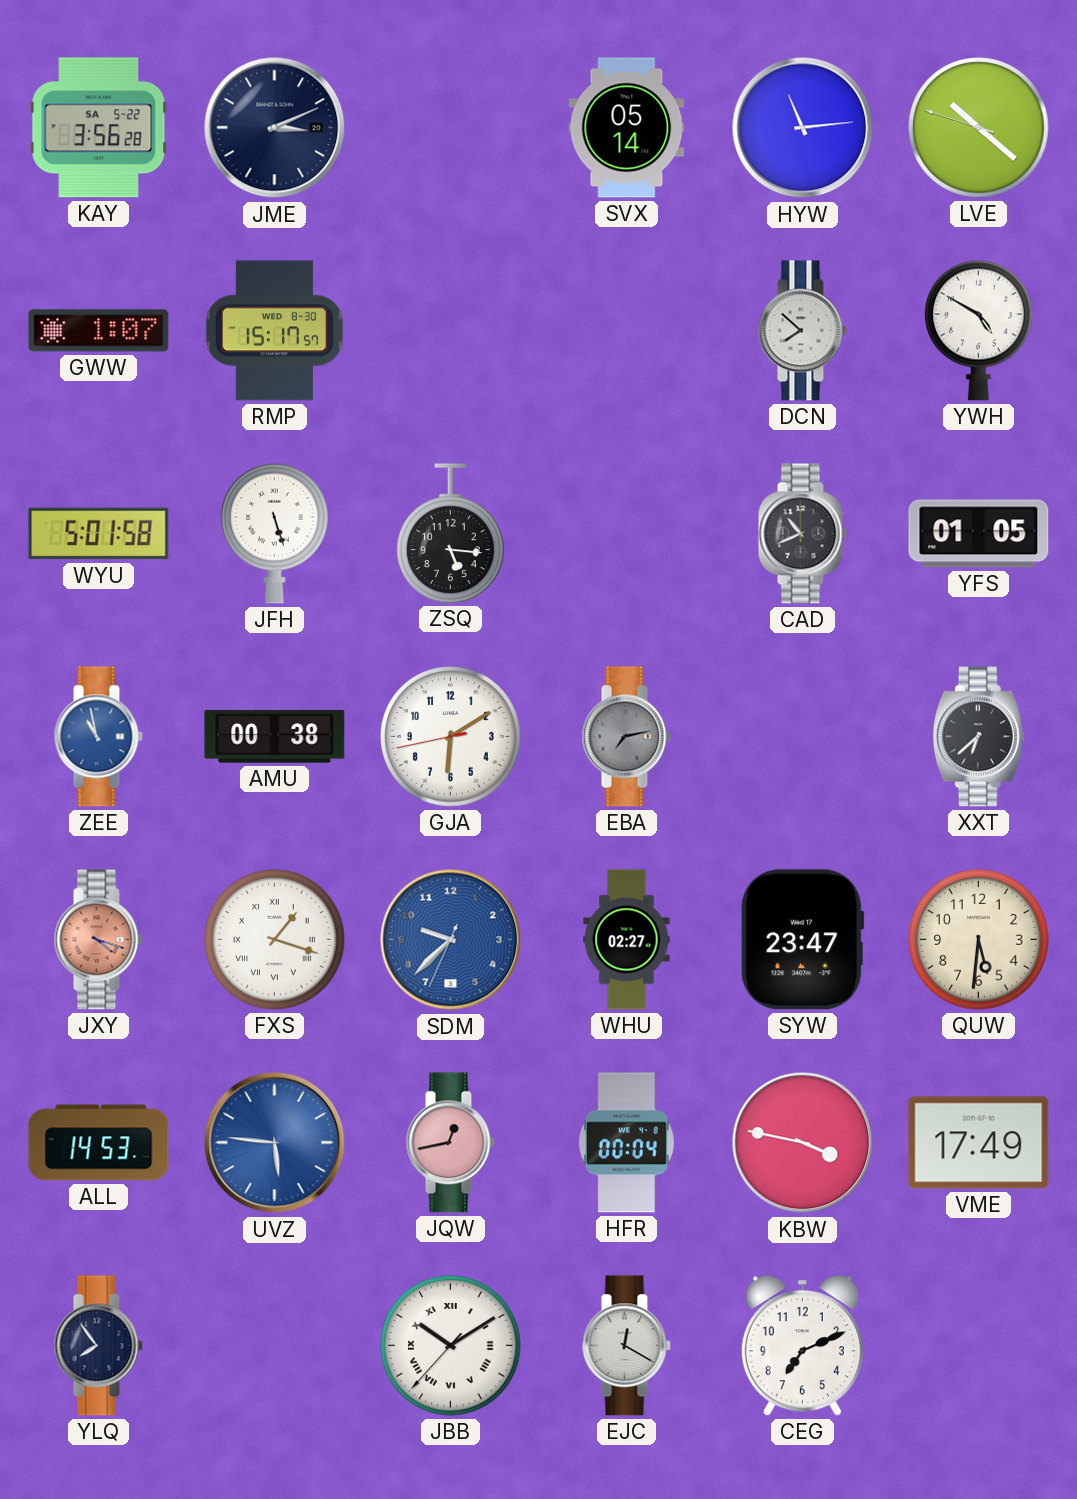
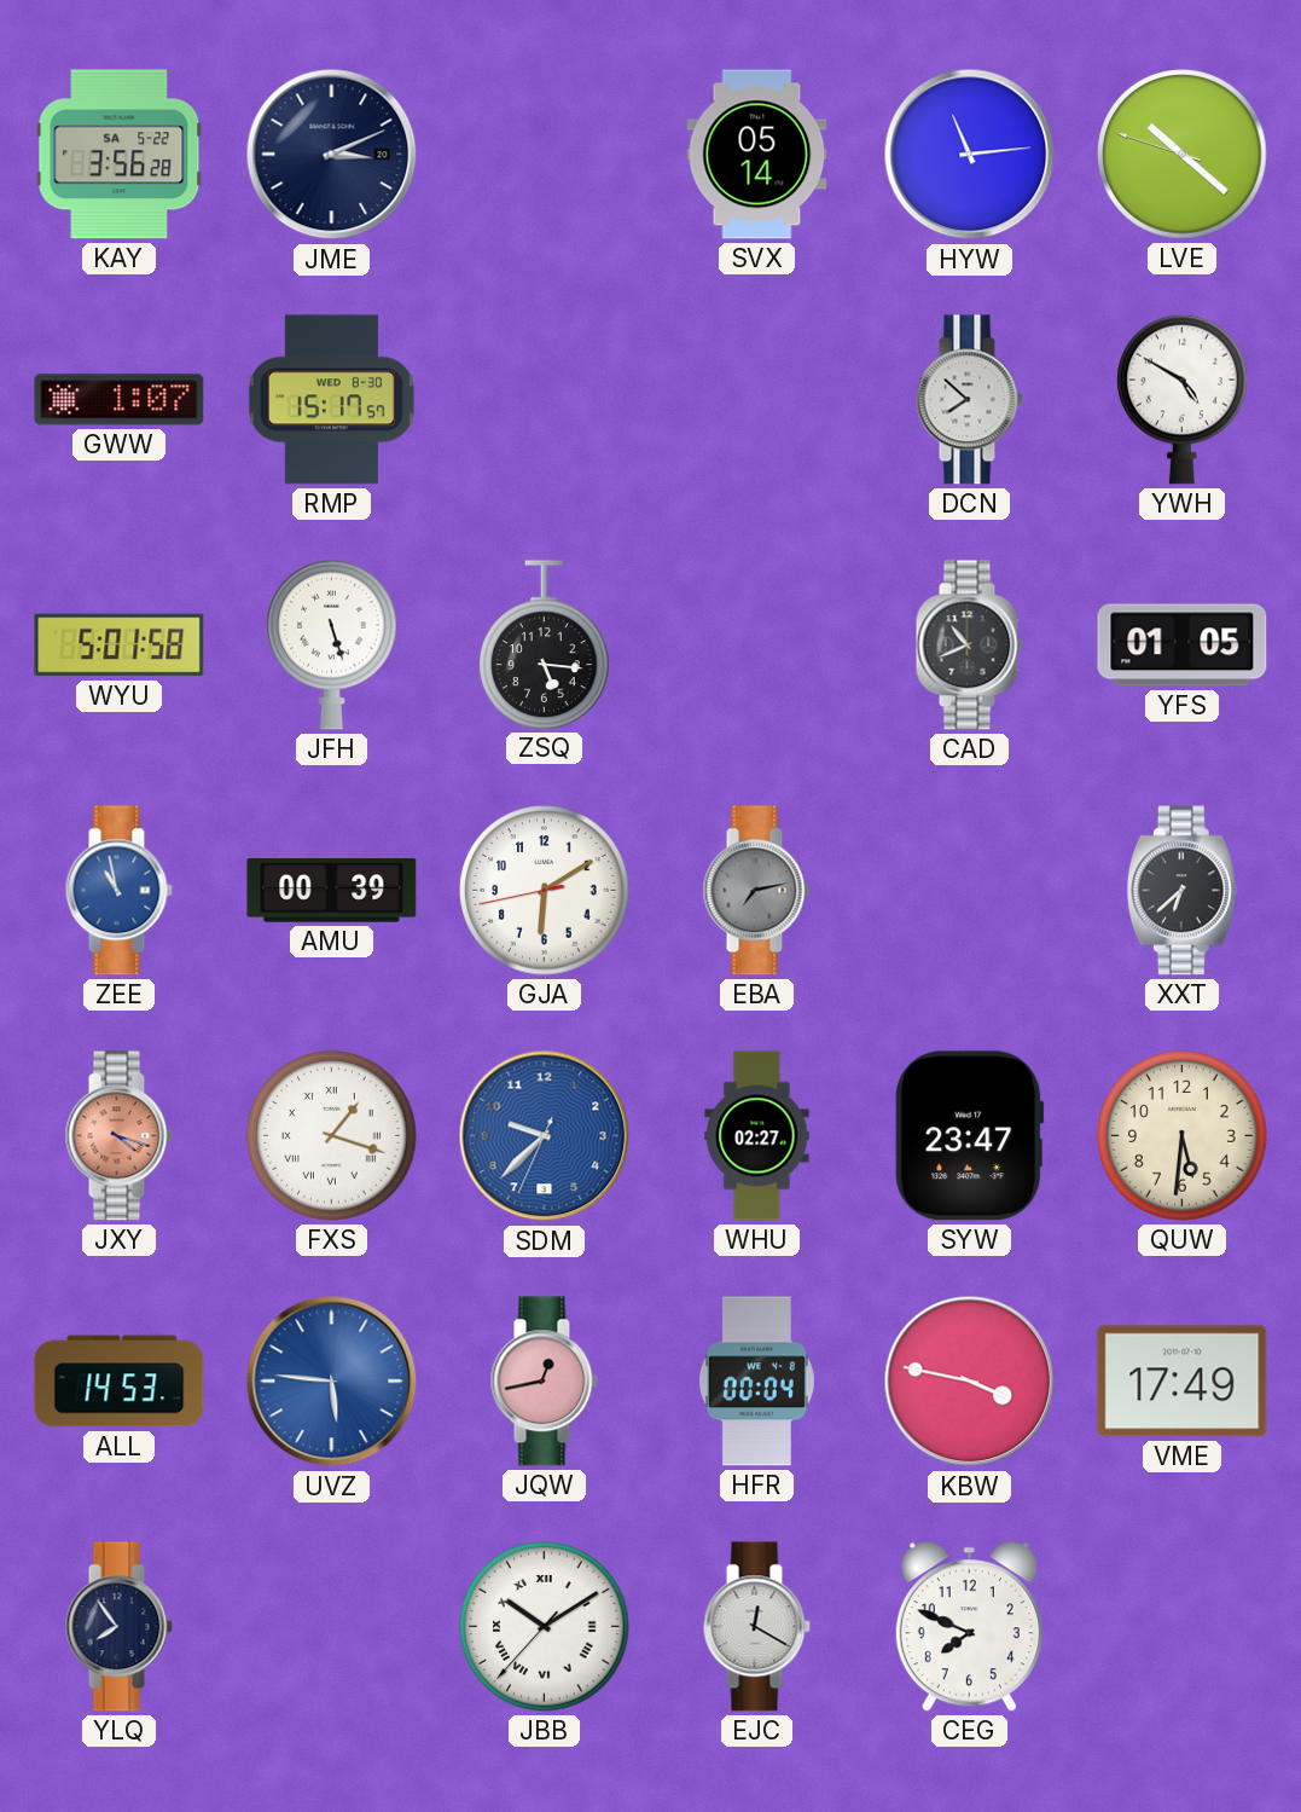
AMU: 00:38 -> 00:39 (332, 891)
CEG: 7:11 -> 7:49 (969, 1627)
